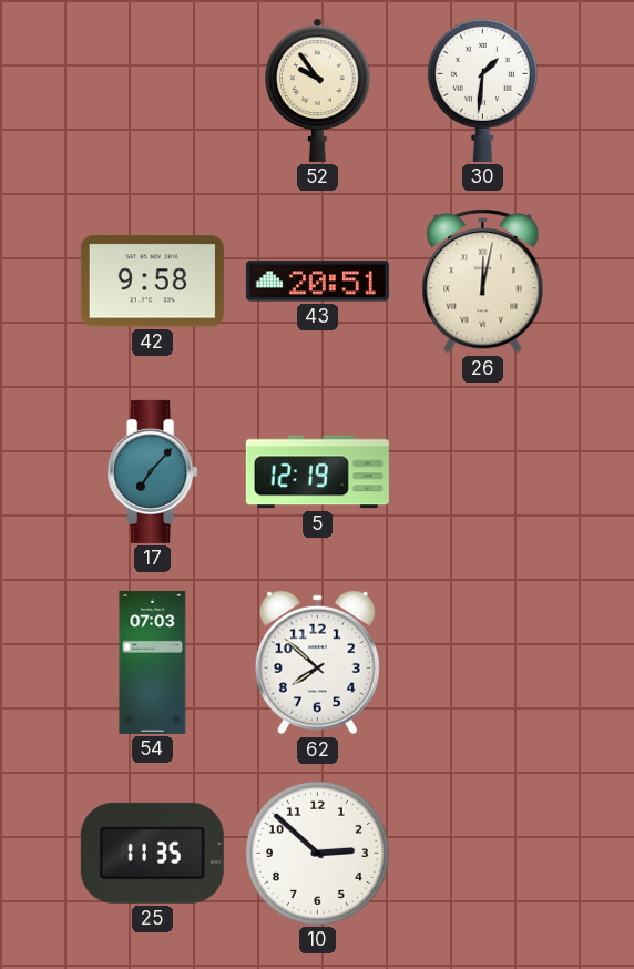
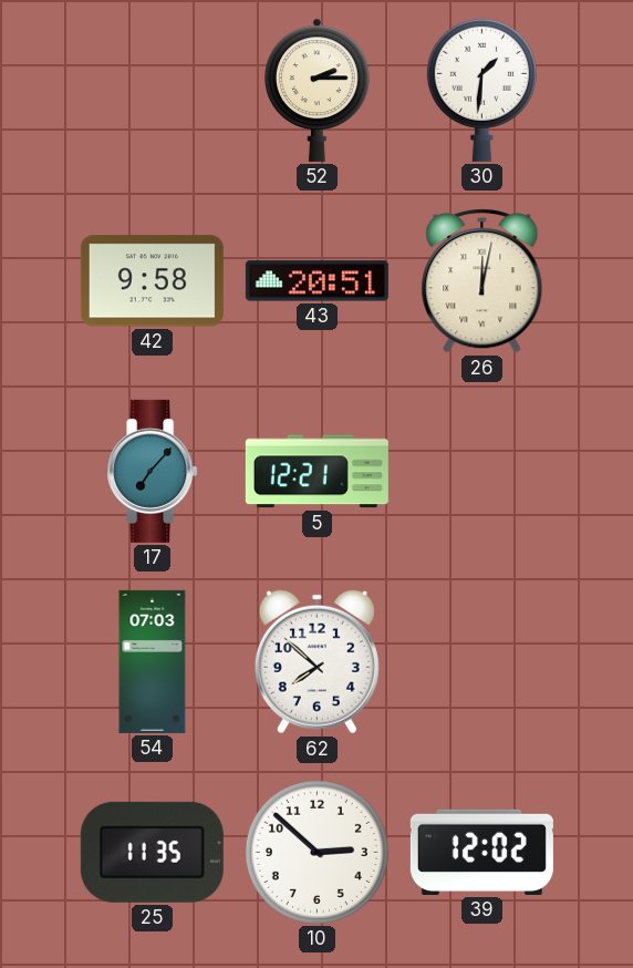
52: 9:54 -> 2:15 (318, 90)
5: 12:19 -> 12:21 (316, 472)
39: none -> 12:02 (481, 852)
